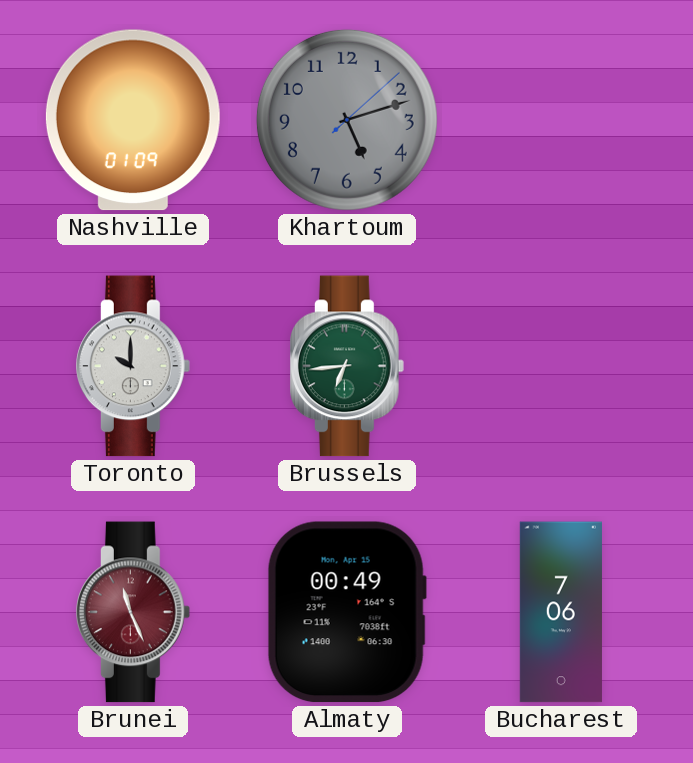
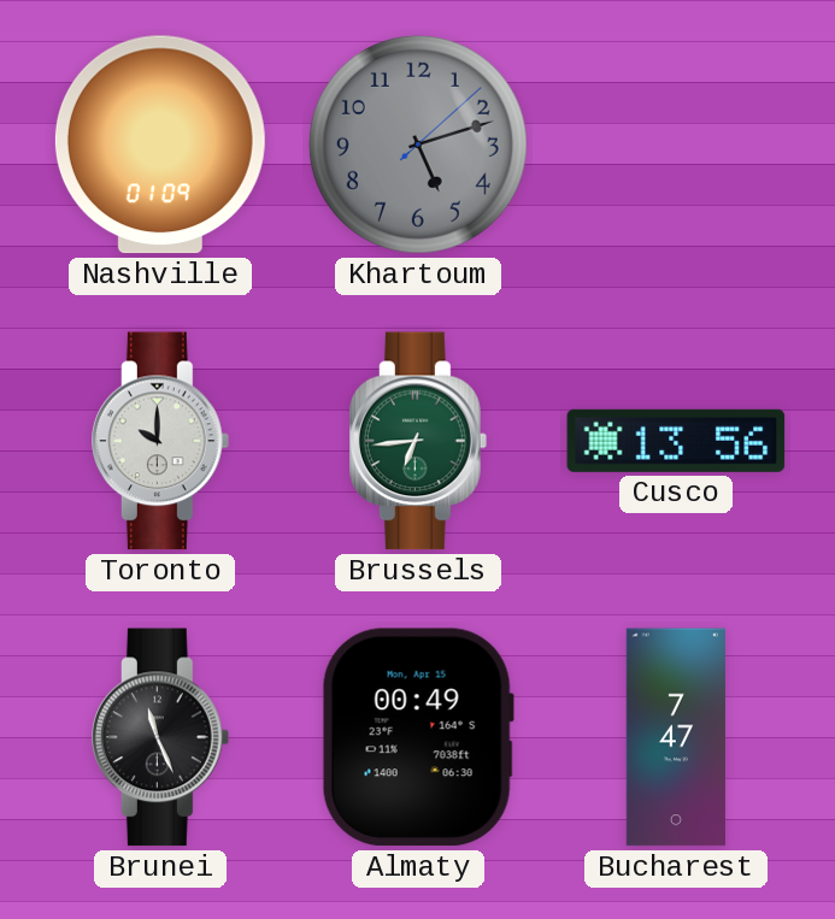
Cusco: none -> 13:56 (676, 441)
Brunei dial: burgundy -> black (161, 737)
Bucharest: 7:06 -> 7:47 (676, 737)
